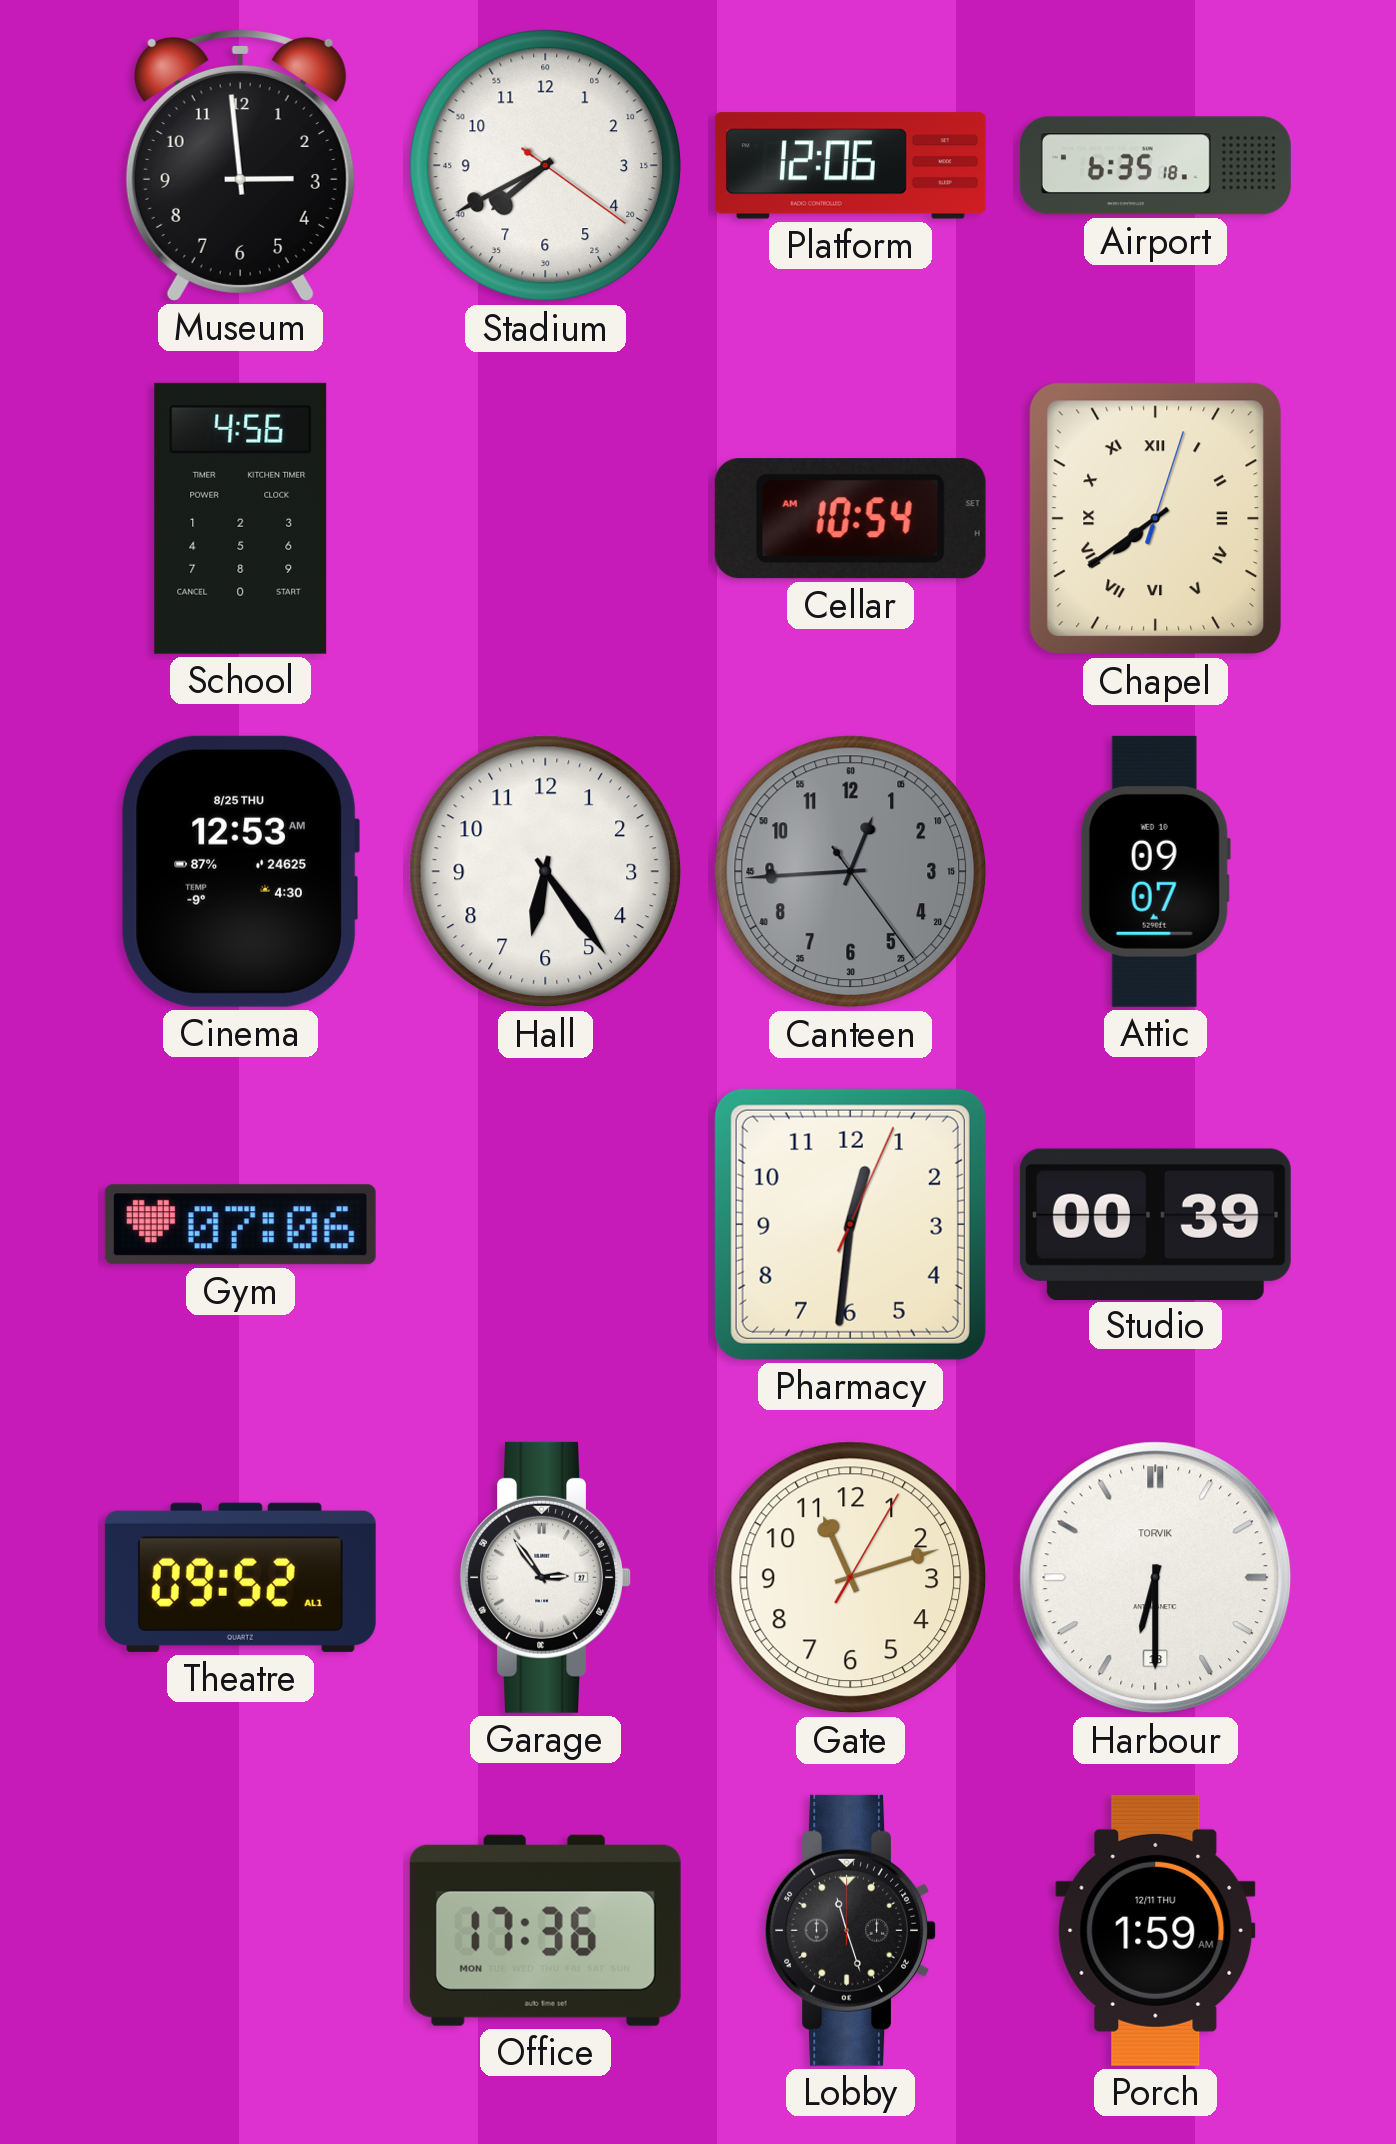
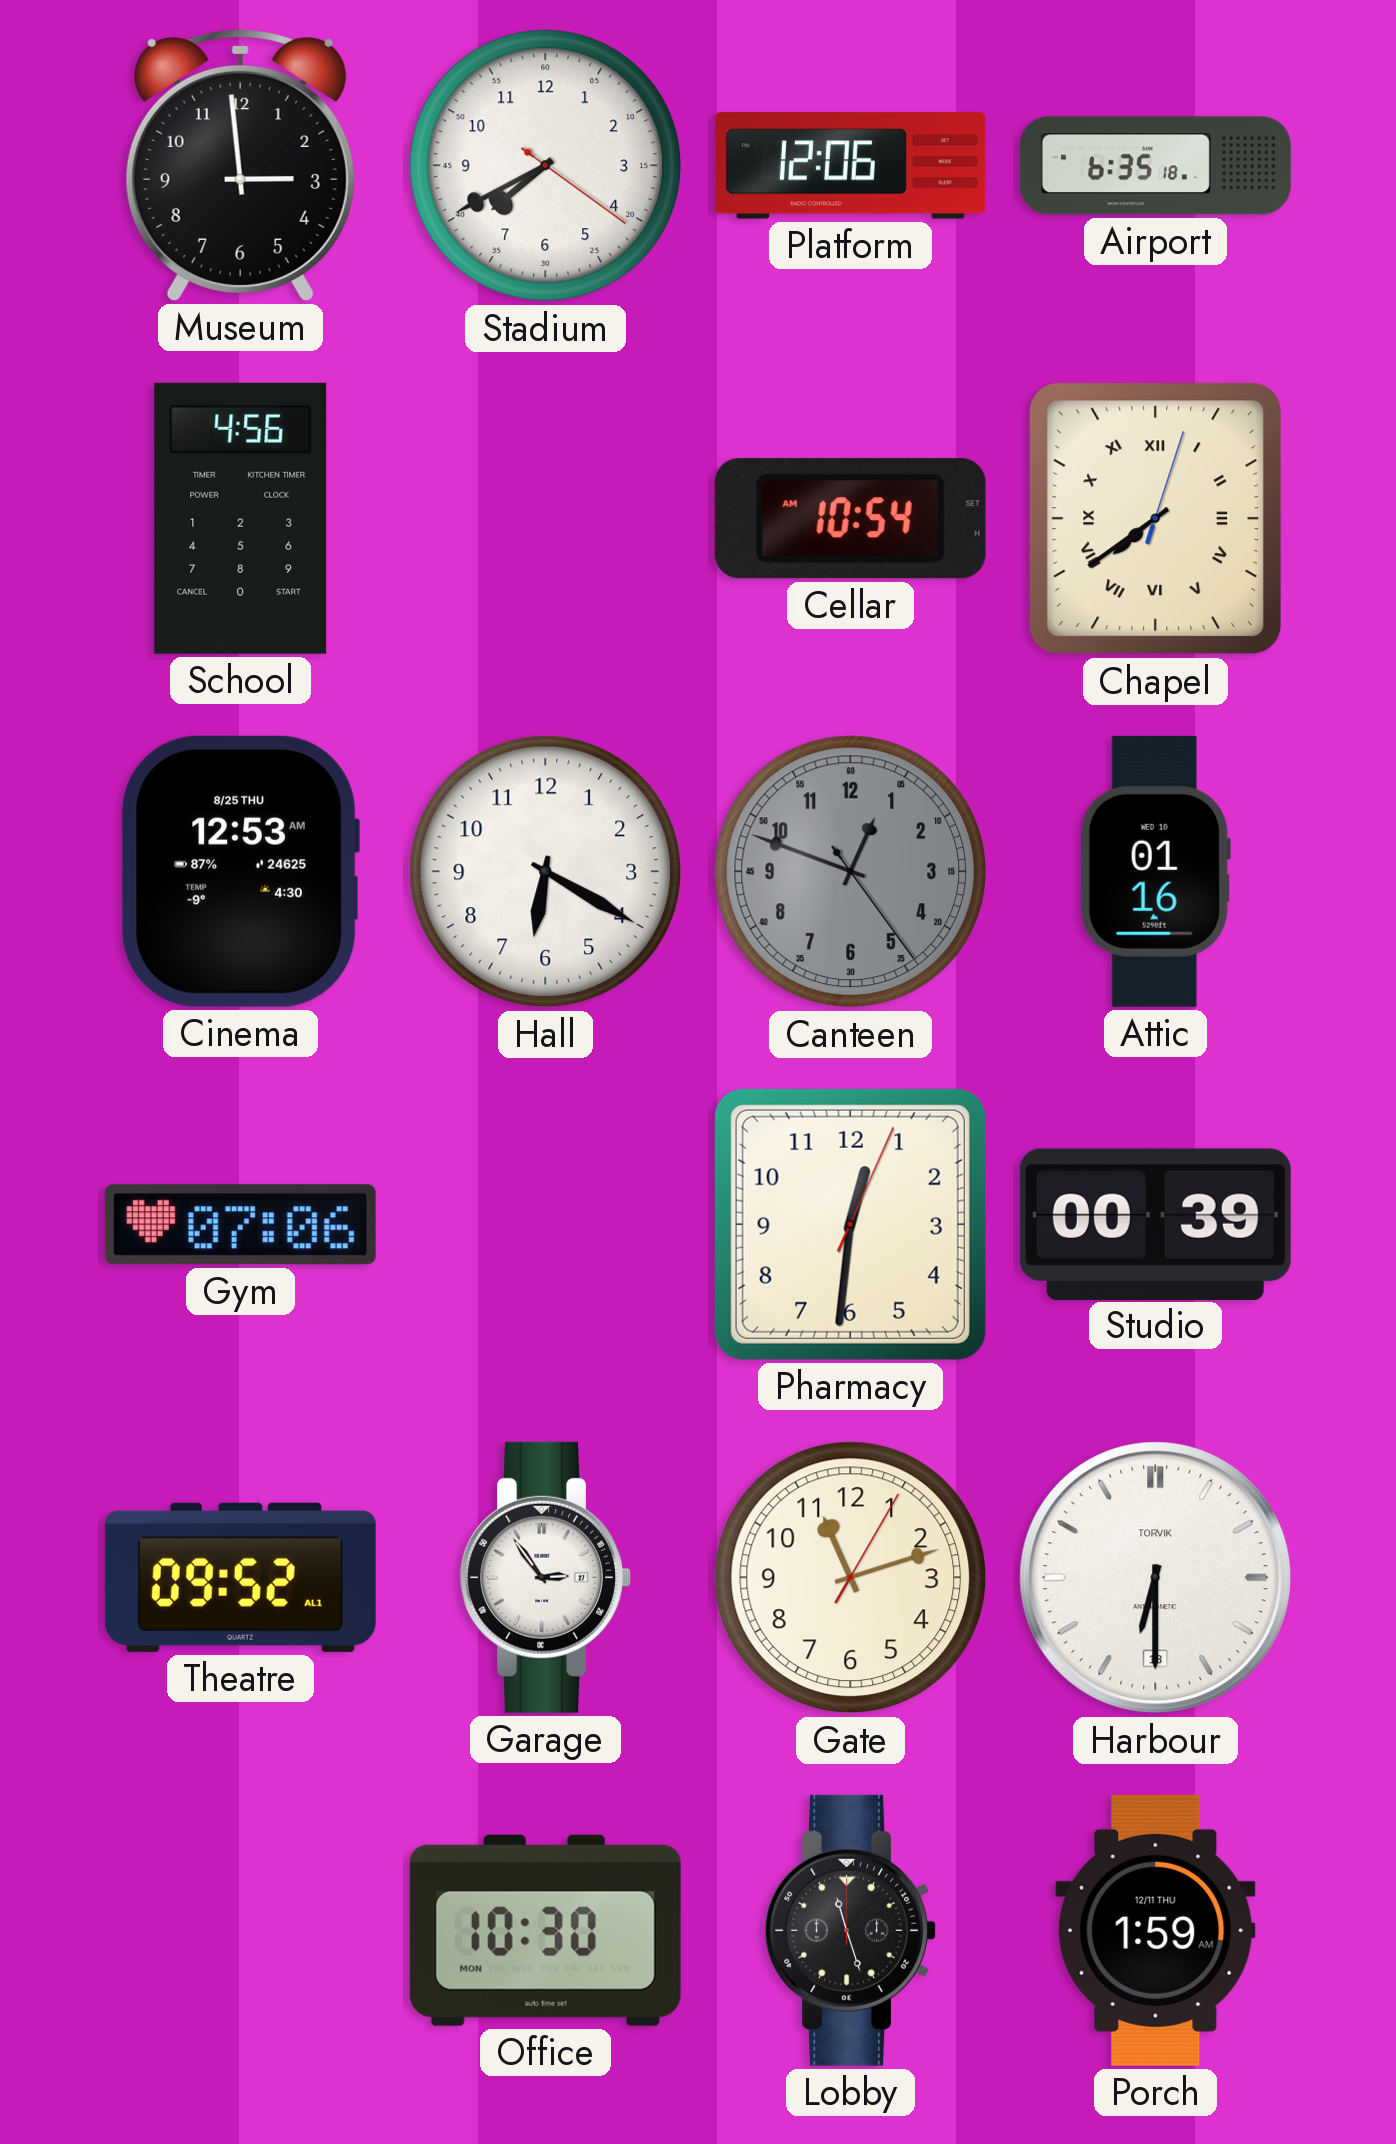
Hall: 6:24 -> 6:20 (546, 872)
Canteen: 12:44 -> 12:48 (851, 872)
Attic: 09:07 -> 01:16 (1155, 871)
Office: 17:36 -> 10:30 (545, 1930)
